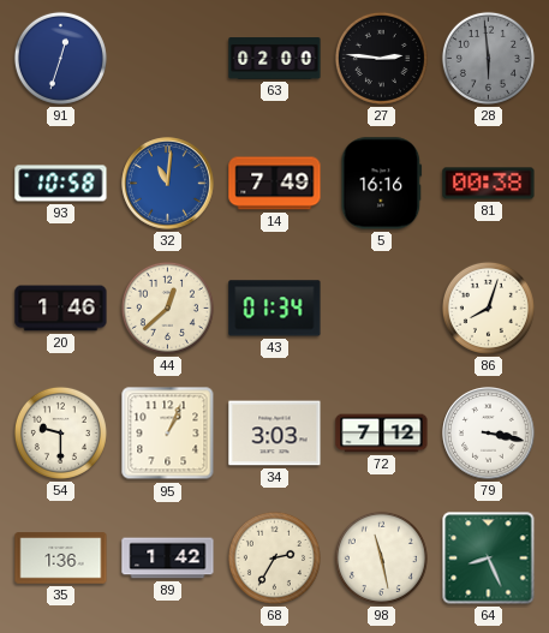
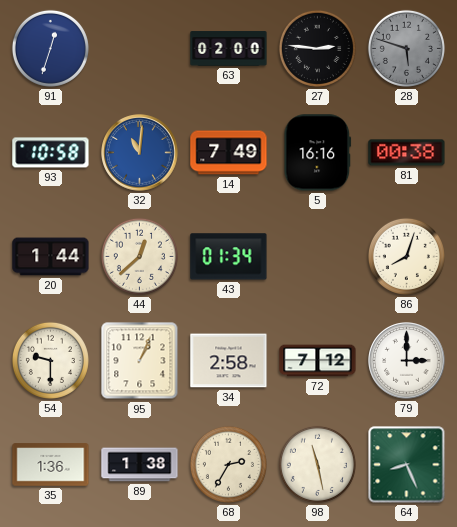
28: 5:59 -> 5:48 (406, 48)
20: 1:46 -> 1:44 (51, 257)
34: 3:03 -> 2:58 (229, 361)
79: 3:17 -> 3:00 (407, 361)
89: 1:42 -> 1:38 (140, 465)
